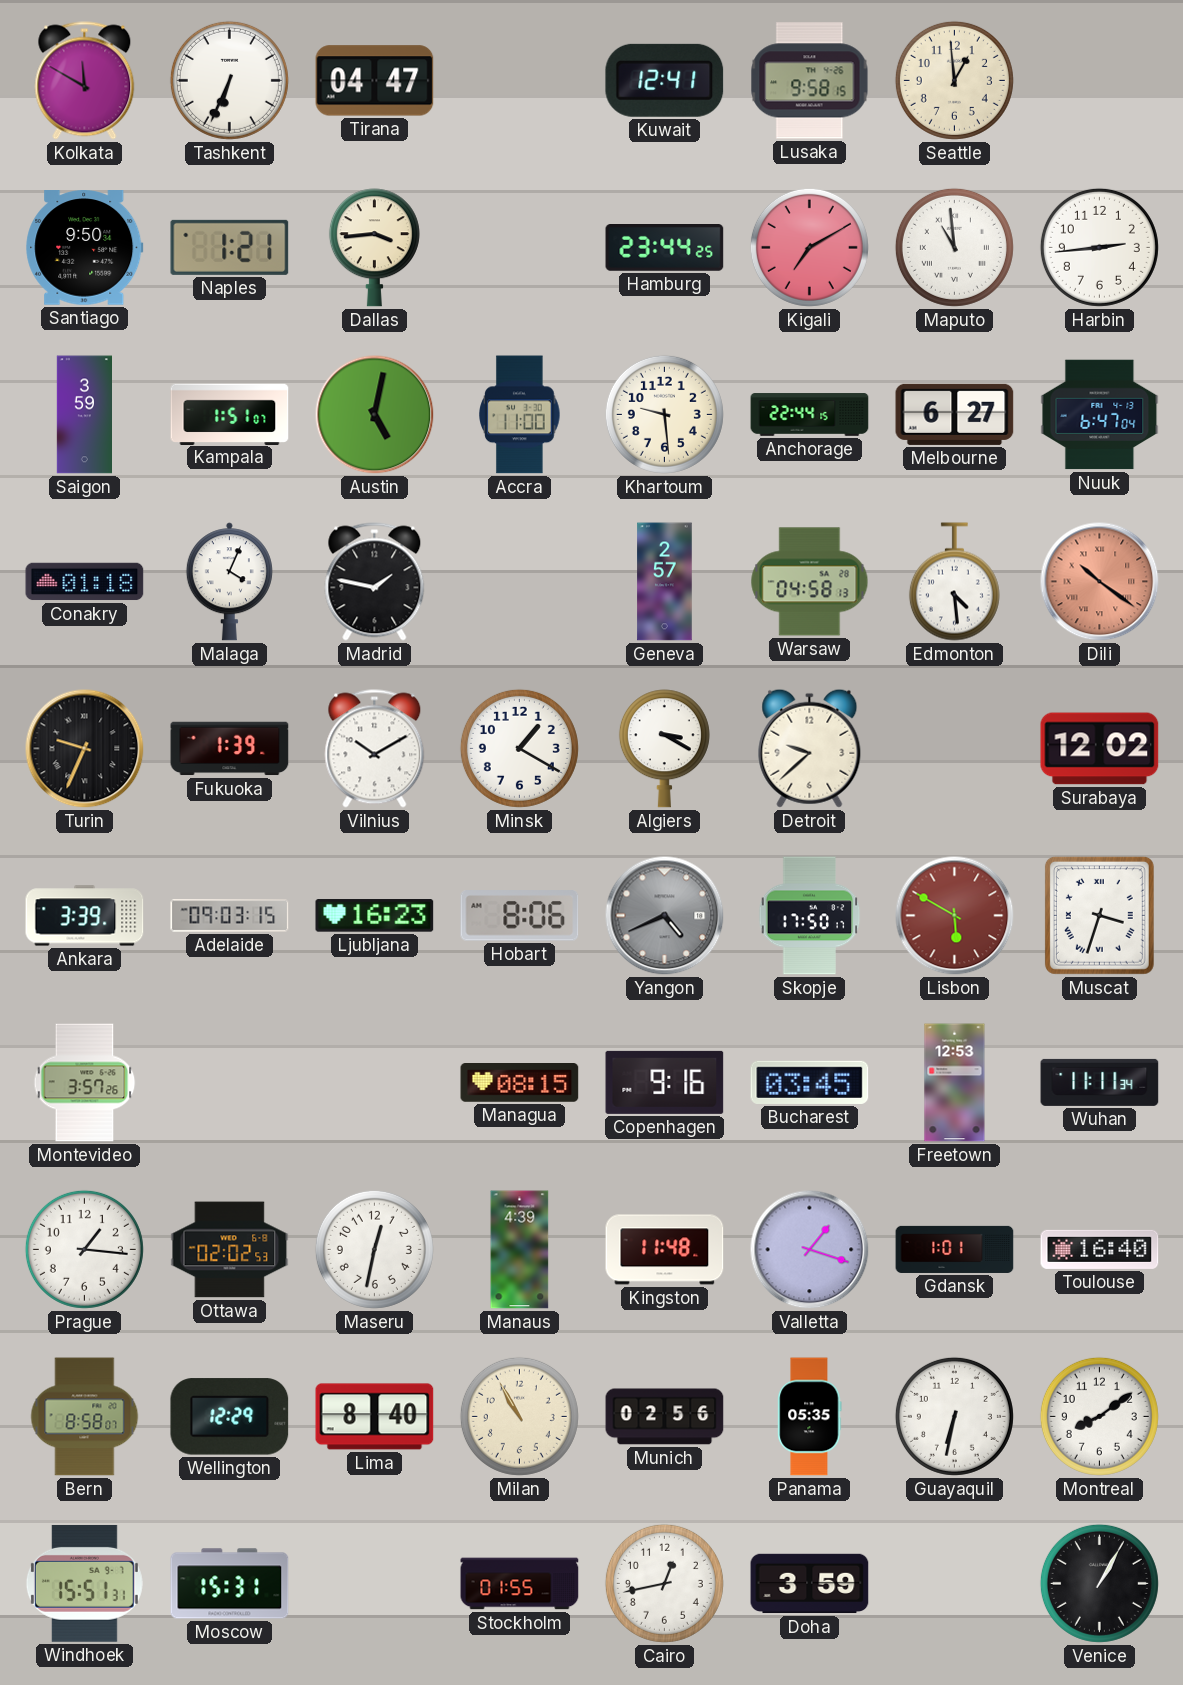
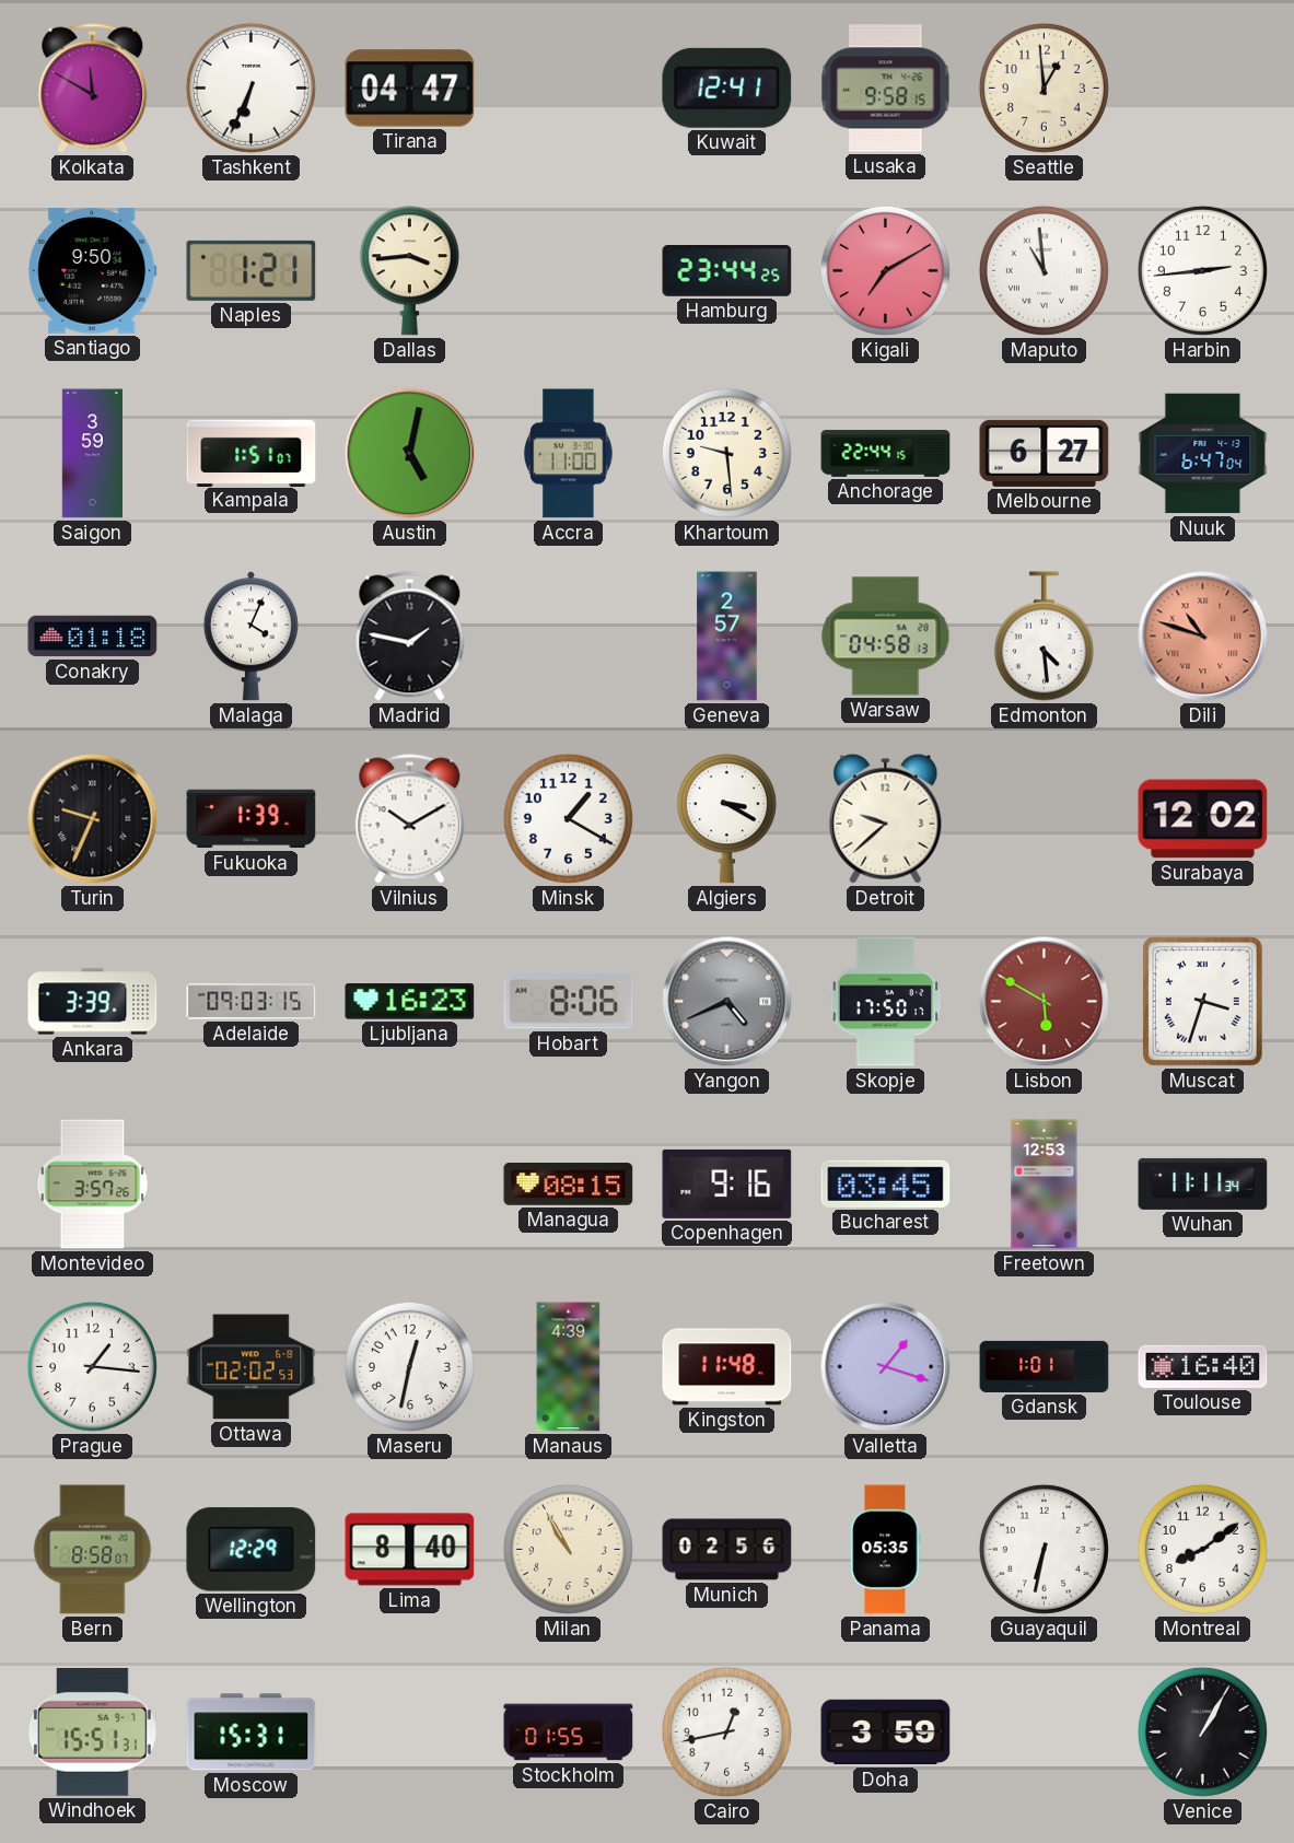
Dili: 10:21 -> 10:48 (1203, 637)
